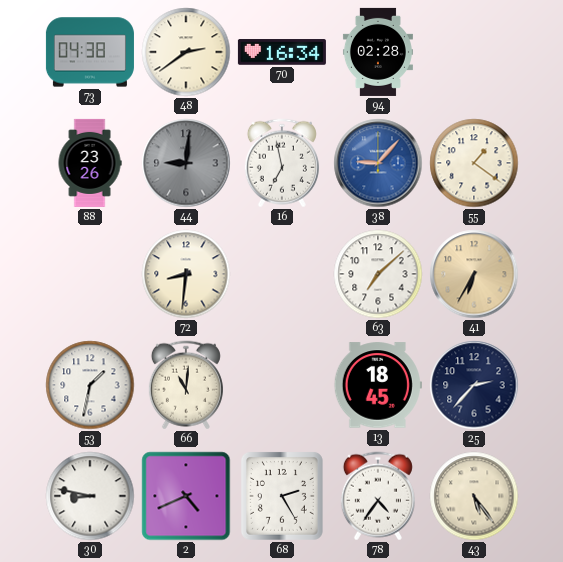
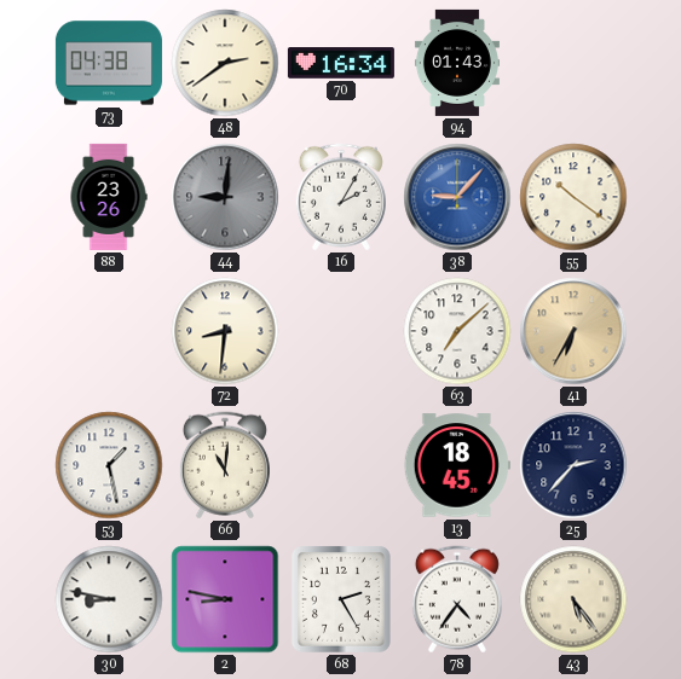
94: 02:28 -> 01:43 (457, 63)
16: 6:58 -> 2:05 (341, 197)
55: 1:21 -> 10:21 (573, 197)
53: 1:32 -> 1:28 (109, 465)
2: 4:41 -> 8:47 (225, 599)
